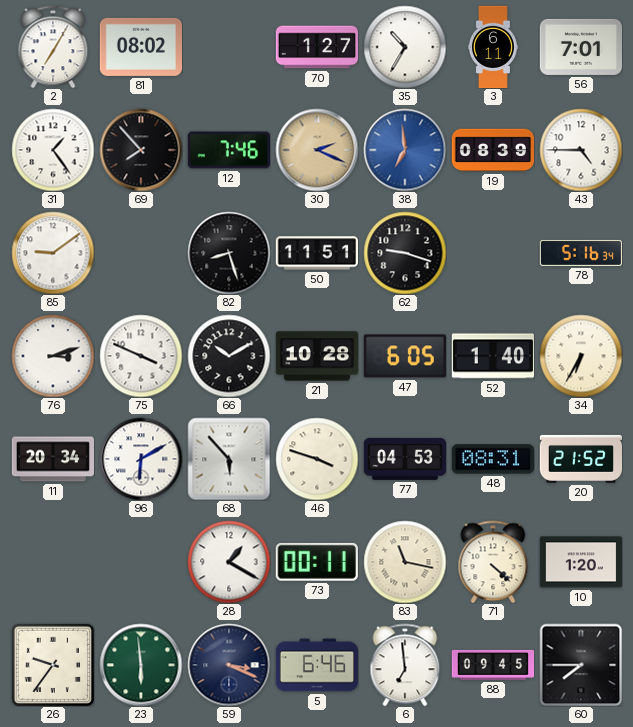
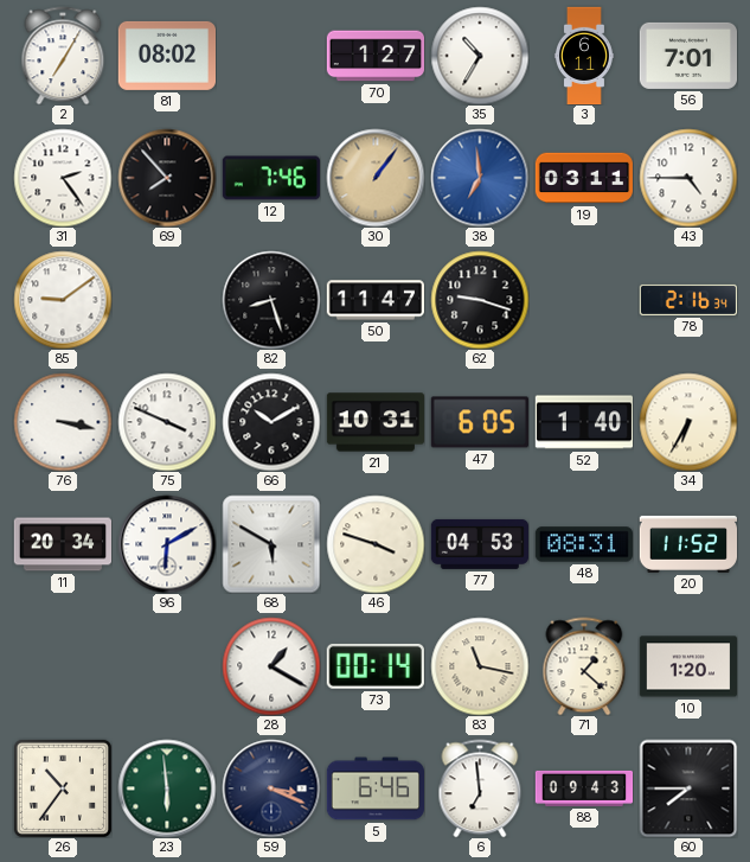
31: 1:24 -> 2:24 (63, 178)
30: 2:19 -> 1:06 (376, 178)
19: 08:39 -> 03:11 (583, 178)
50: 11:51 -> 11:47 (374, 300)
78: 5:16 -> 2:16 (687, 300)
76: 3:12 -> 3:17 (63, 422)
21: 10:28 -> 10:31 (374, 422)
68: 5:53 -> 5:50 (271, 544)
20: 21:52 -> 11:52 (687, 544)
73: 00:11 -> 00:14 (376, 666)
71: 4:22 -> 1:22 (584, 666)
26: 9:36 -> 10:36 (63, 788)
88: 09:45 -> 09:43 (584, 788)
